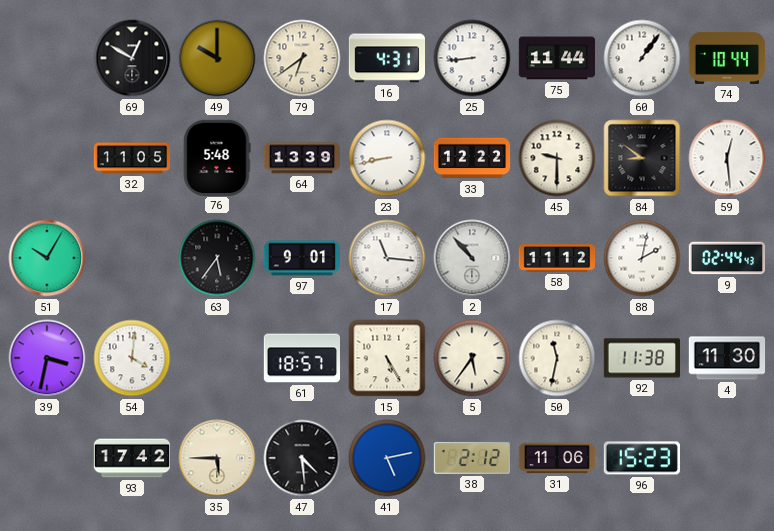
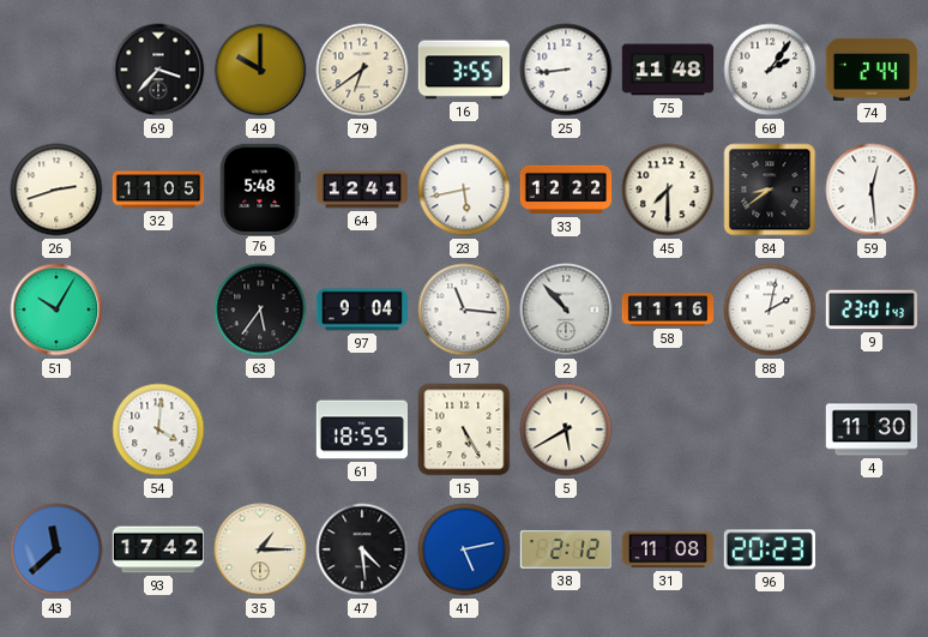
69: 12:50 -> 3:37 (158, 70)
16: 4:31 -> 3:55 (463, 70)
75: 11:44 -> 11:48 (668, 70)
60: 1:06 -> 2:06 (770, 70)
74: 10:44 -> 2:44 (872, 70)
26: none -> 2:42 (56, 190)
64: 13:39 -> 12:41 (362, 190)
23: 8:43 -> 5:43 (464, 190)
45: 9:30 -> 7:30 (668, 190)
84: 8:51 -> 8:39 (770, 190)
97: 9:01 -> 9:04 (362, 310)
58: 11:12 -> 11:16 (668, 310)
9: 02:44 -> 23:01 (870, 310)
39: 3:32 -> none (47, 358)
61: 18:57 -> 18:55 (361, 429)
5: 5:36 -> 5:40 (566, 429)
50: 11:32 -> none (557, 358)
92: 11:38 -> none (641, 358)
43: none -> 11:38 (56, 549)
35: 5:45 -> 1:15 (260, 549)
31: 11:06 -> 11:08 (668, 549)
96: 15:23 -> 20:23 (769, 549)
